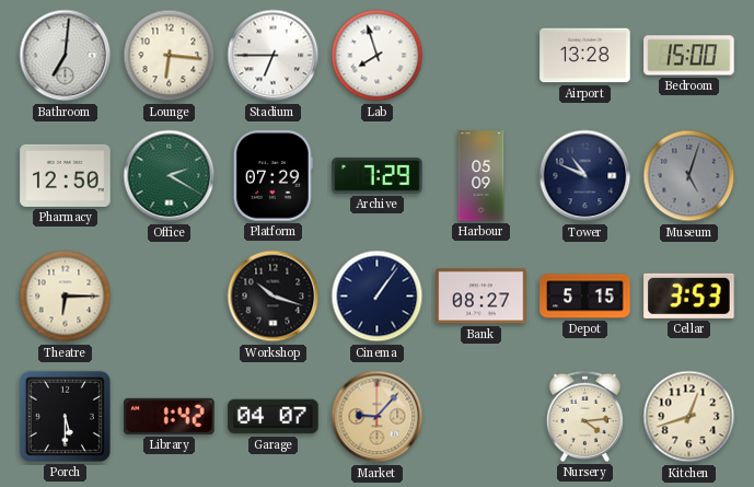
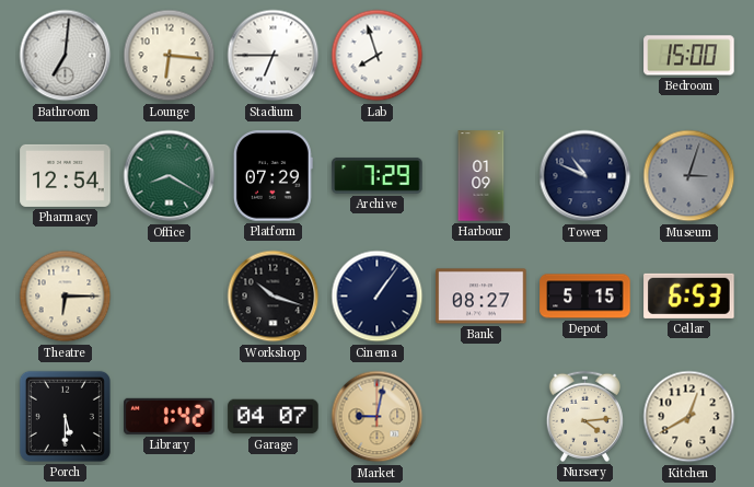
Airport: 13:28 -> none (585, 56)
Pharmacy: 12:50 -> 12:54 (66, 175)
Office: 2:20 -> 8:20 (170, 176)
Harbour: 05:09 -> 01:09 (482, 176)
Museum: 5:03 -> 3:03 (689, 176)
Cellar: 3:53 -> 6:53 (689, 295)
Market: 9:07 -> 9:02 (378, 417)
Kitchen: 12:42 -> 12:40 (689, 417)
